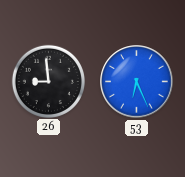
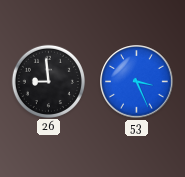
53: 6:26 -> 3:26 (137, 82)
